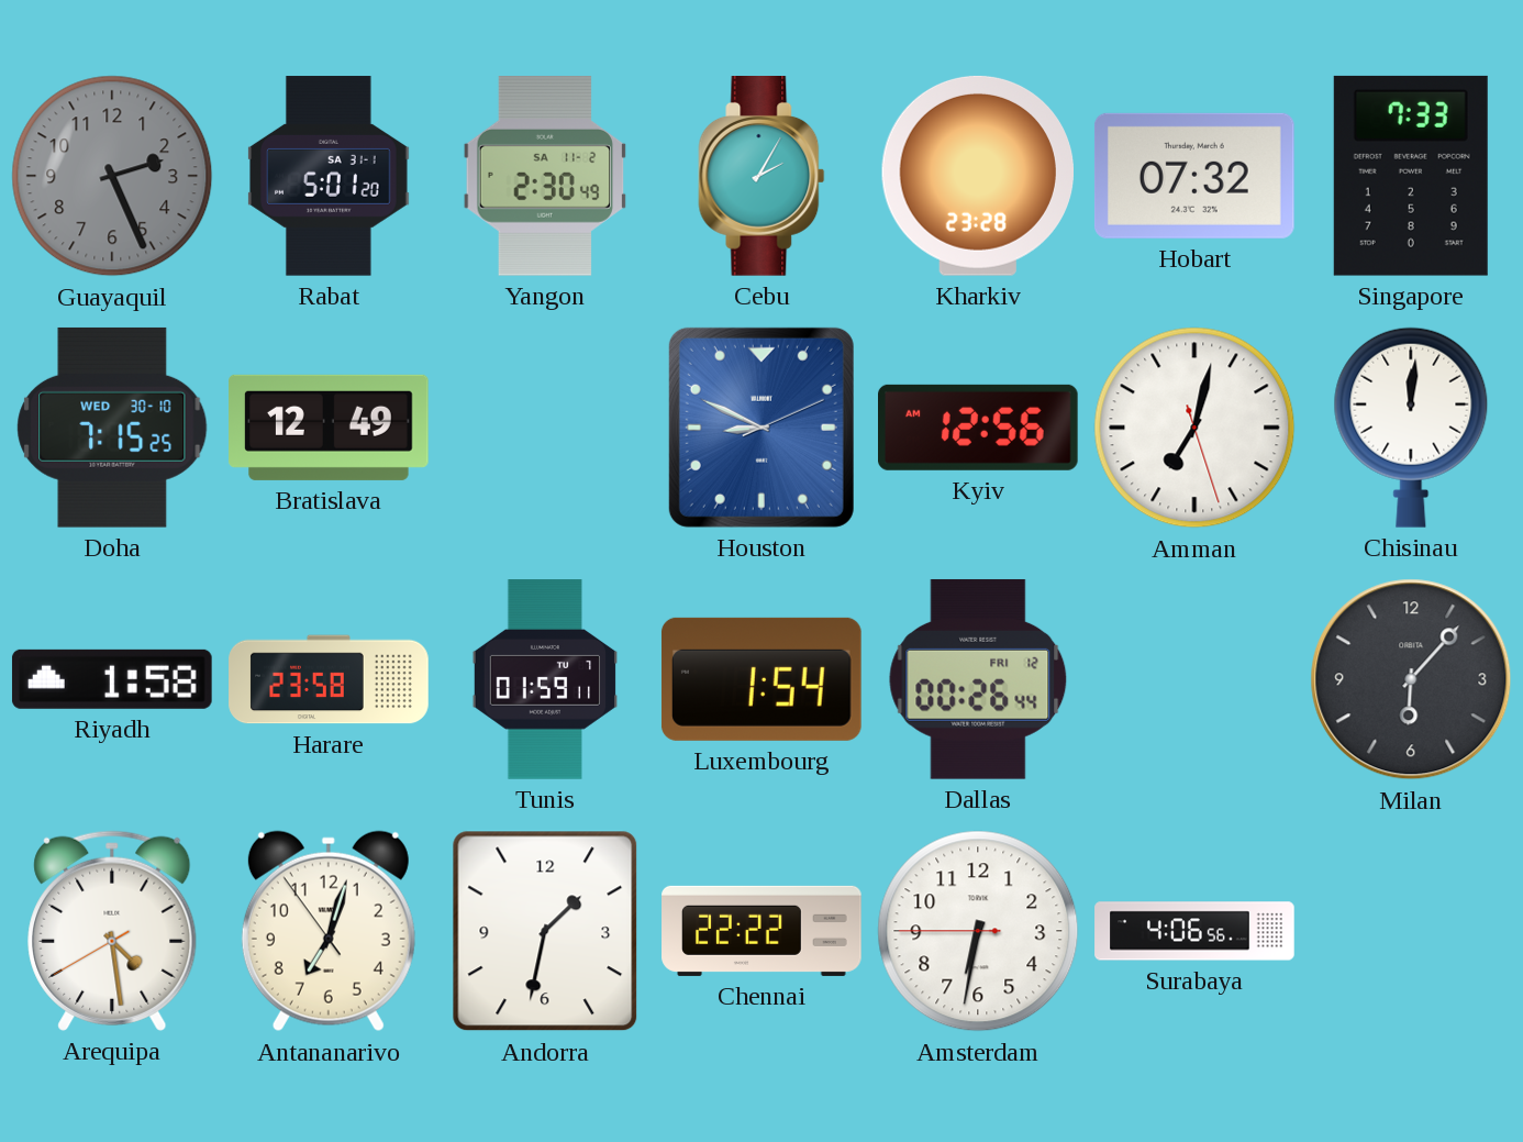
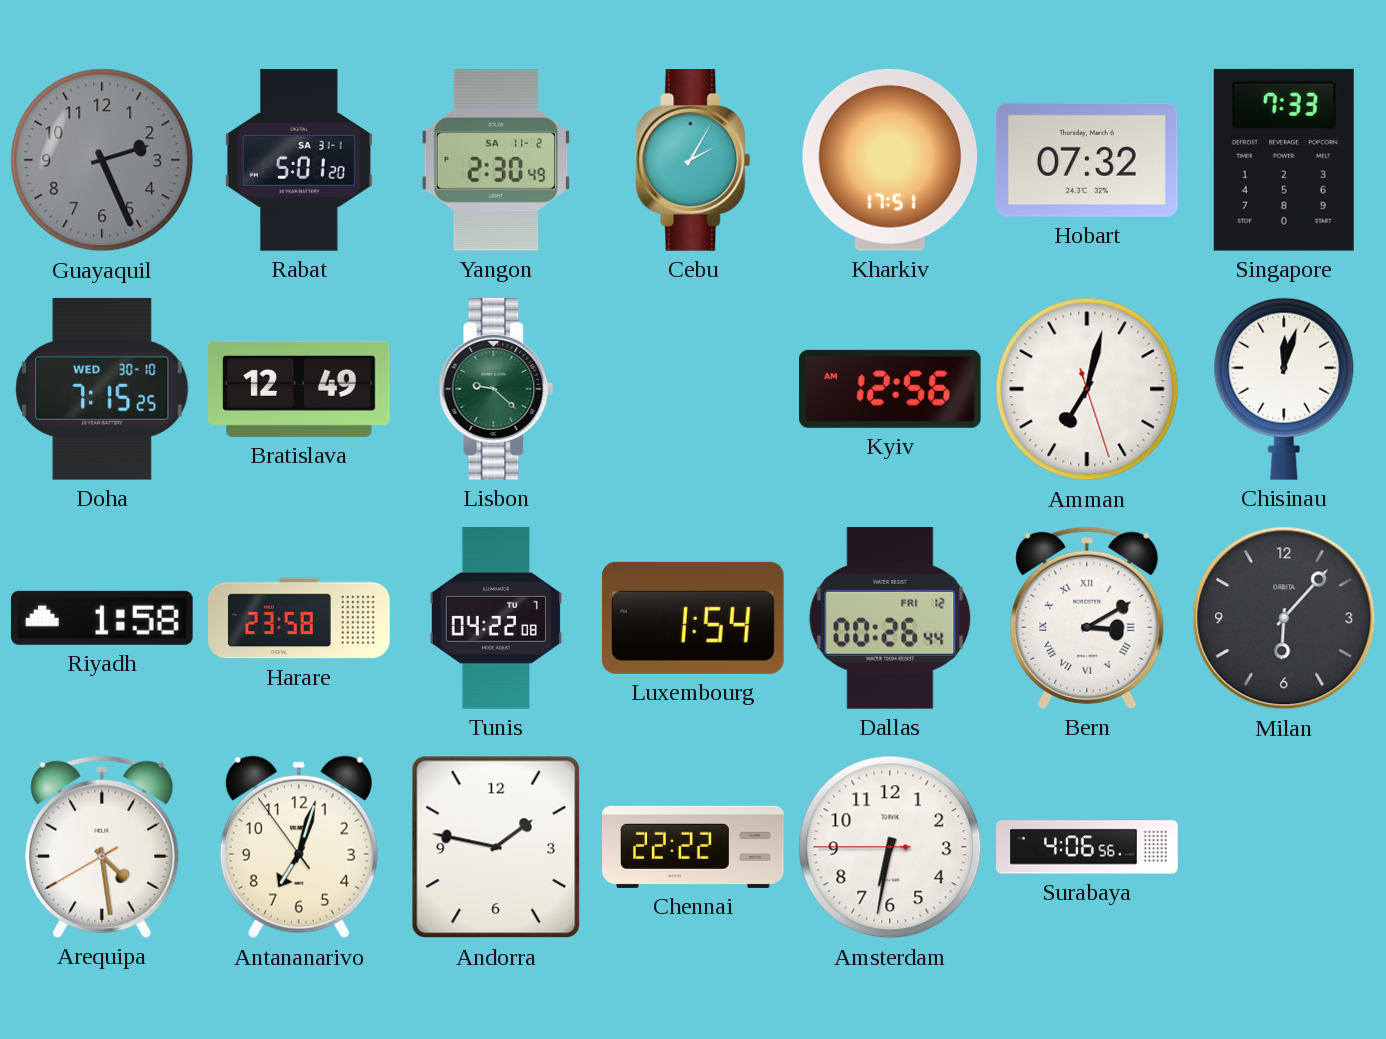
Kharkiv: 23:28 -> 17:51 (889, 160)
Lisbon: none -> 9:22 (496, 390)
Houston: 8:49 -> none (761, 428)
Chisinau: 12:01 -> 12:03 (1284, 389)
Tunis: 01:59 -> 04:22 (495, 618)
Bern: none -> 3:10 (1087, 618)
Andorra: 1:32 -> 1:47 (496, 847)
